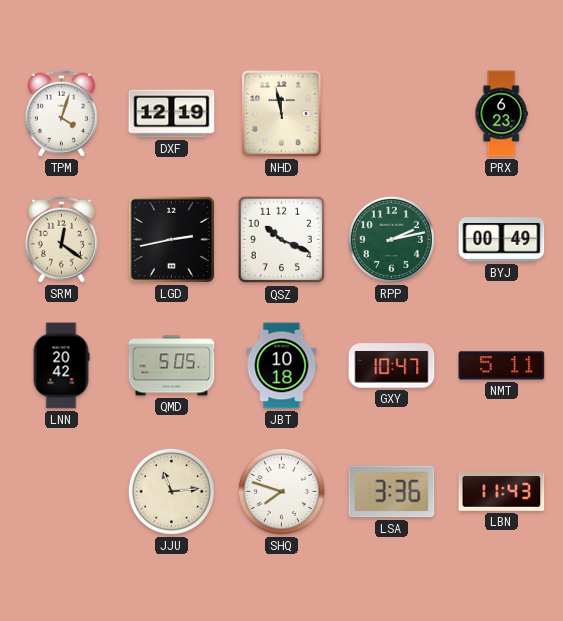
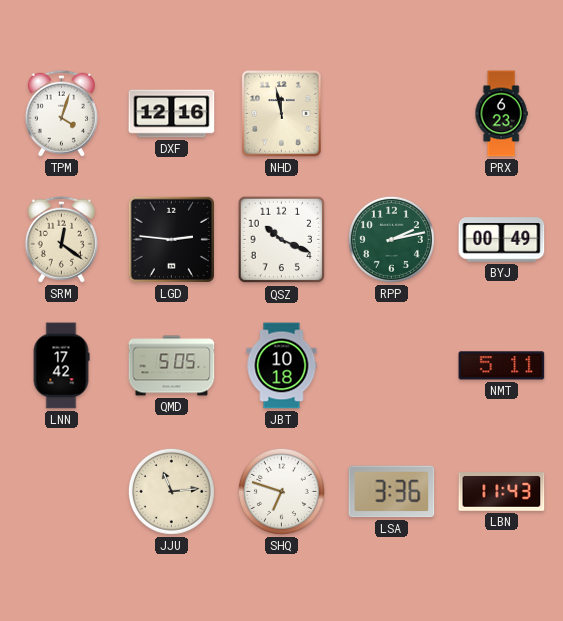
DXF: 12:19 -> 12:16 (172, 114)
LGD: 2:43 -> 2:46 (171, 239)
LNN: 20:42 -> 17:42 (61, 366)
GXY: 10:47 -> none (392, 366)
SHQ: 7:48 -> 6:48 (281, 491)
